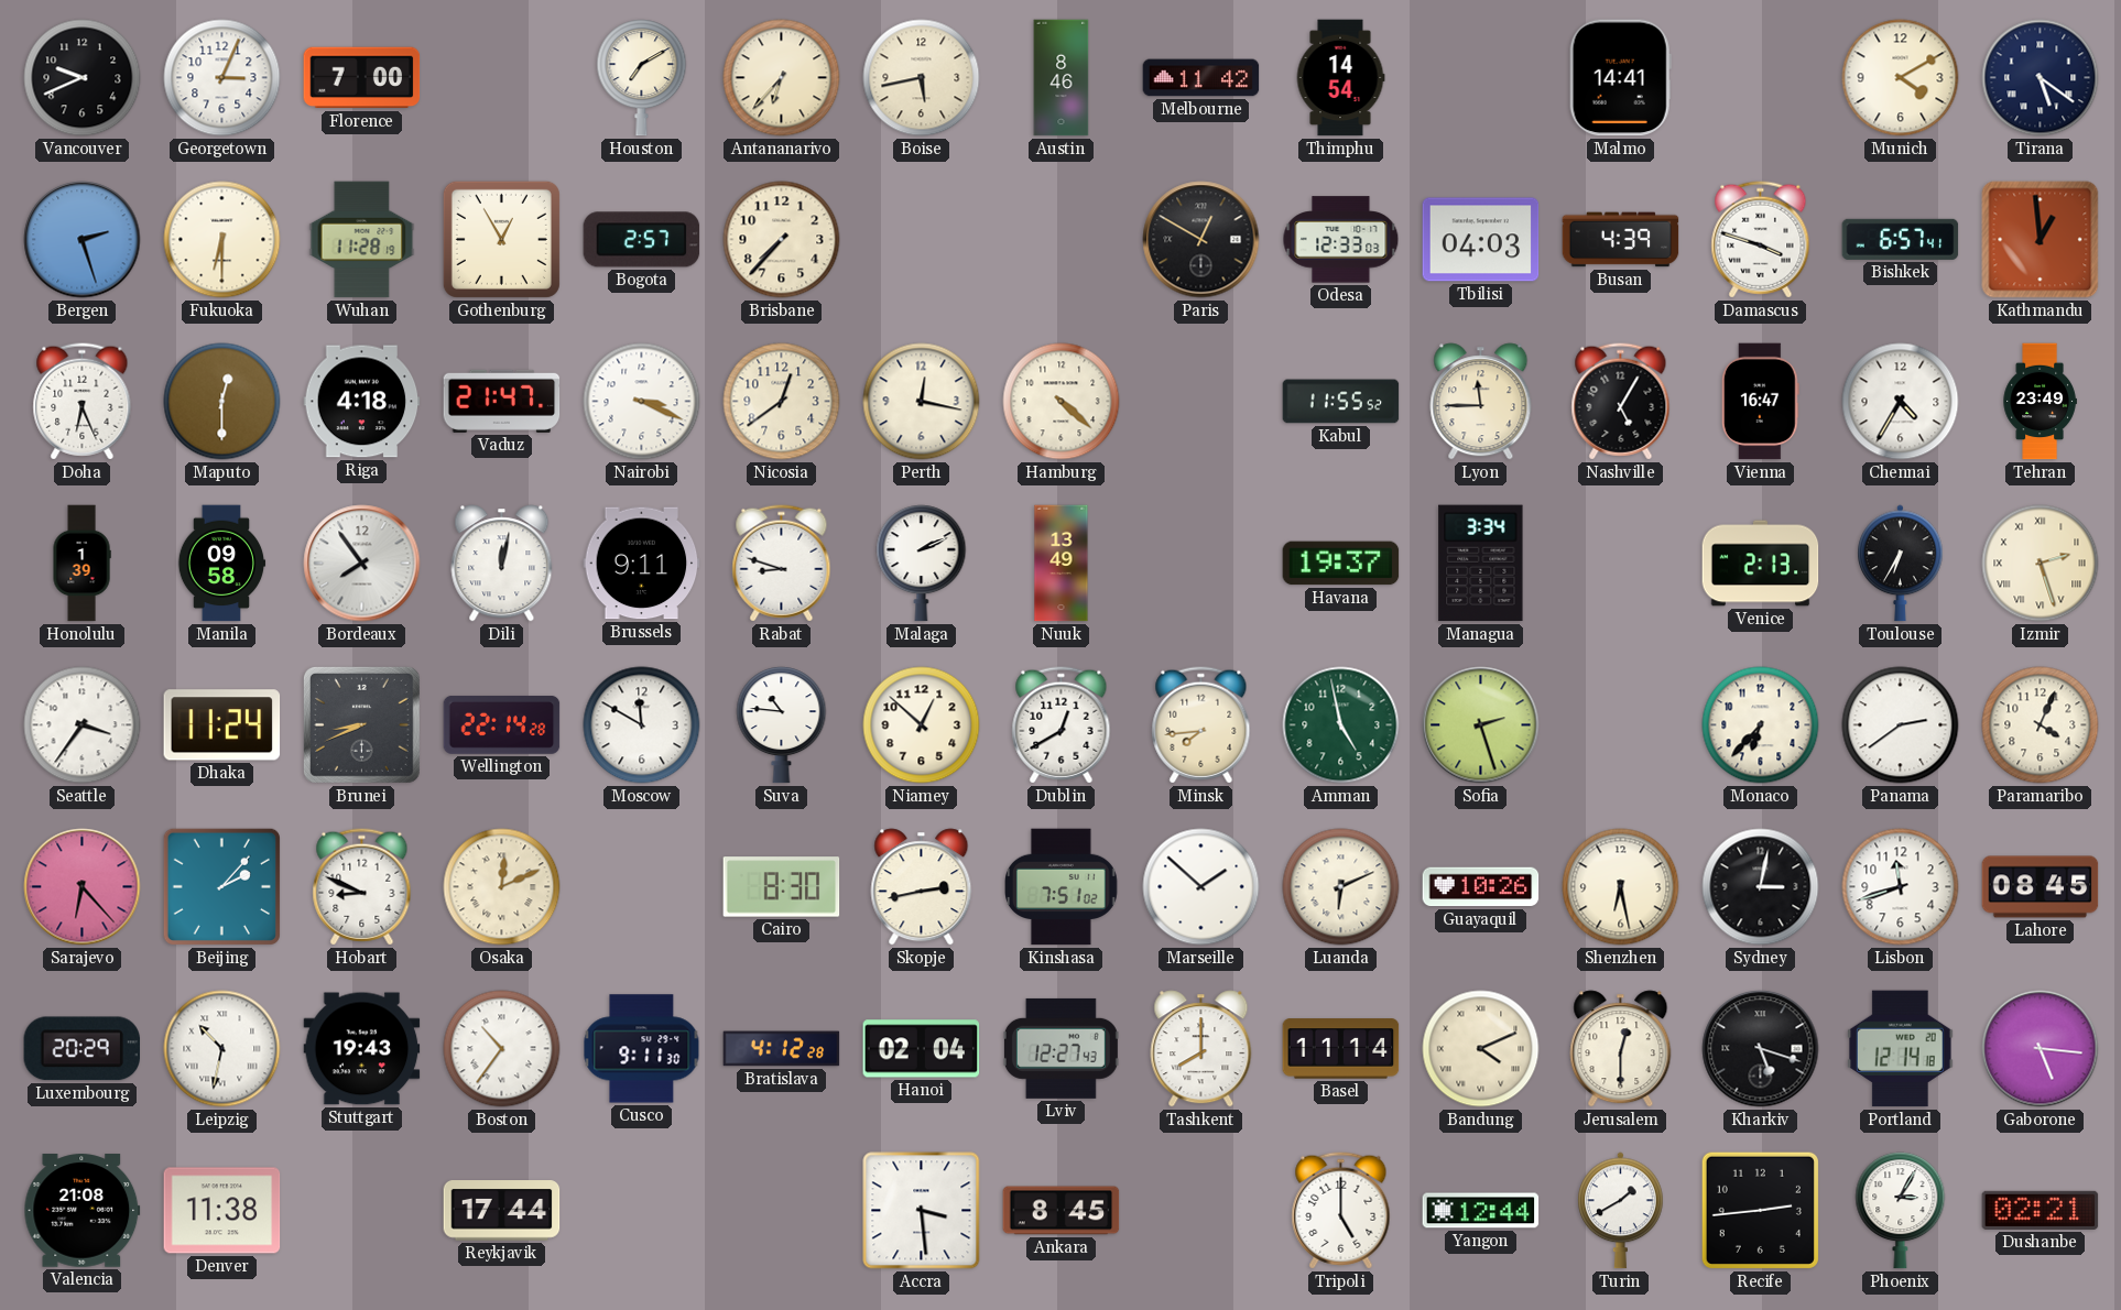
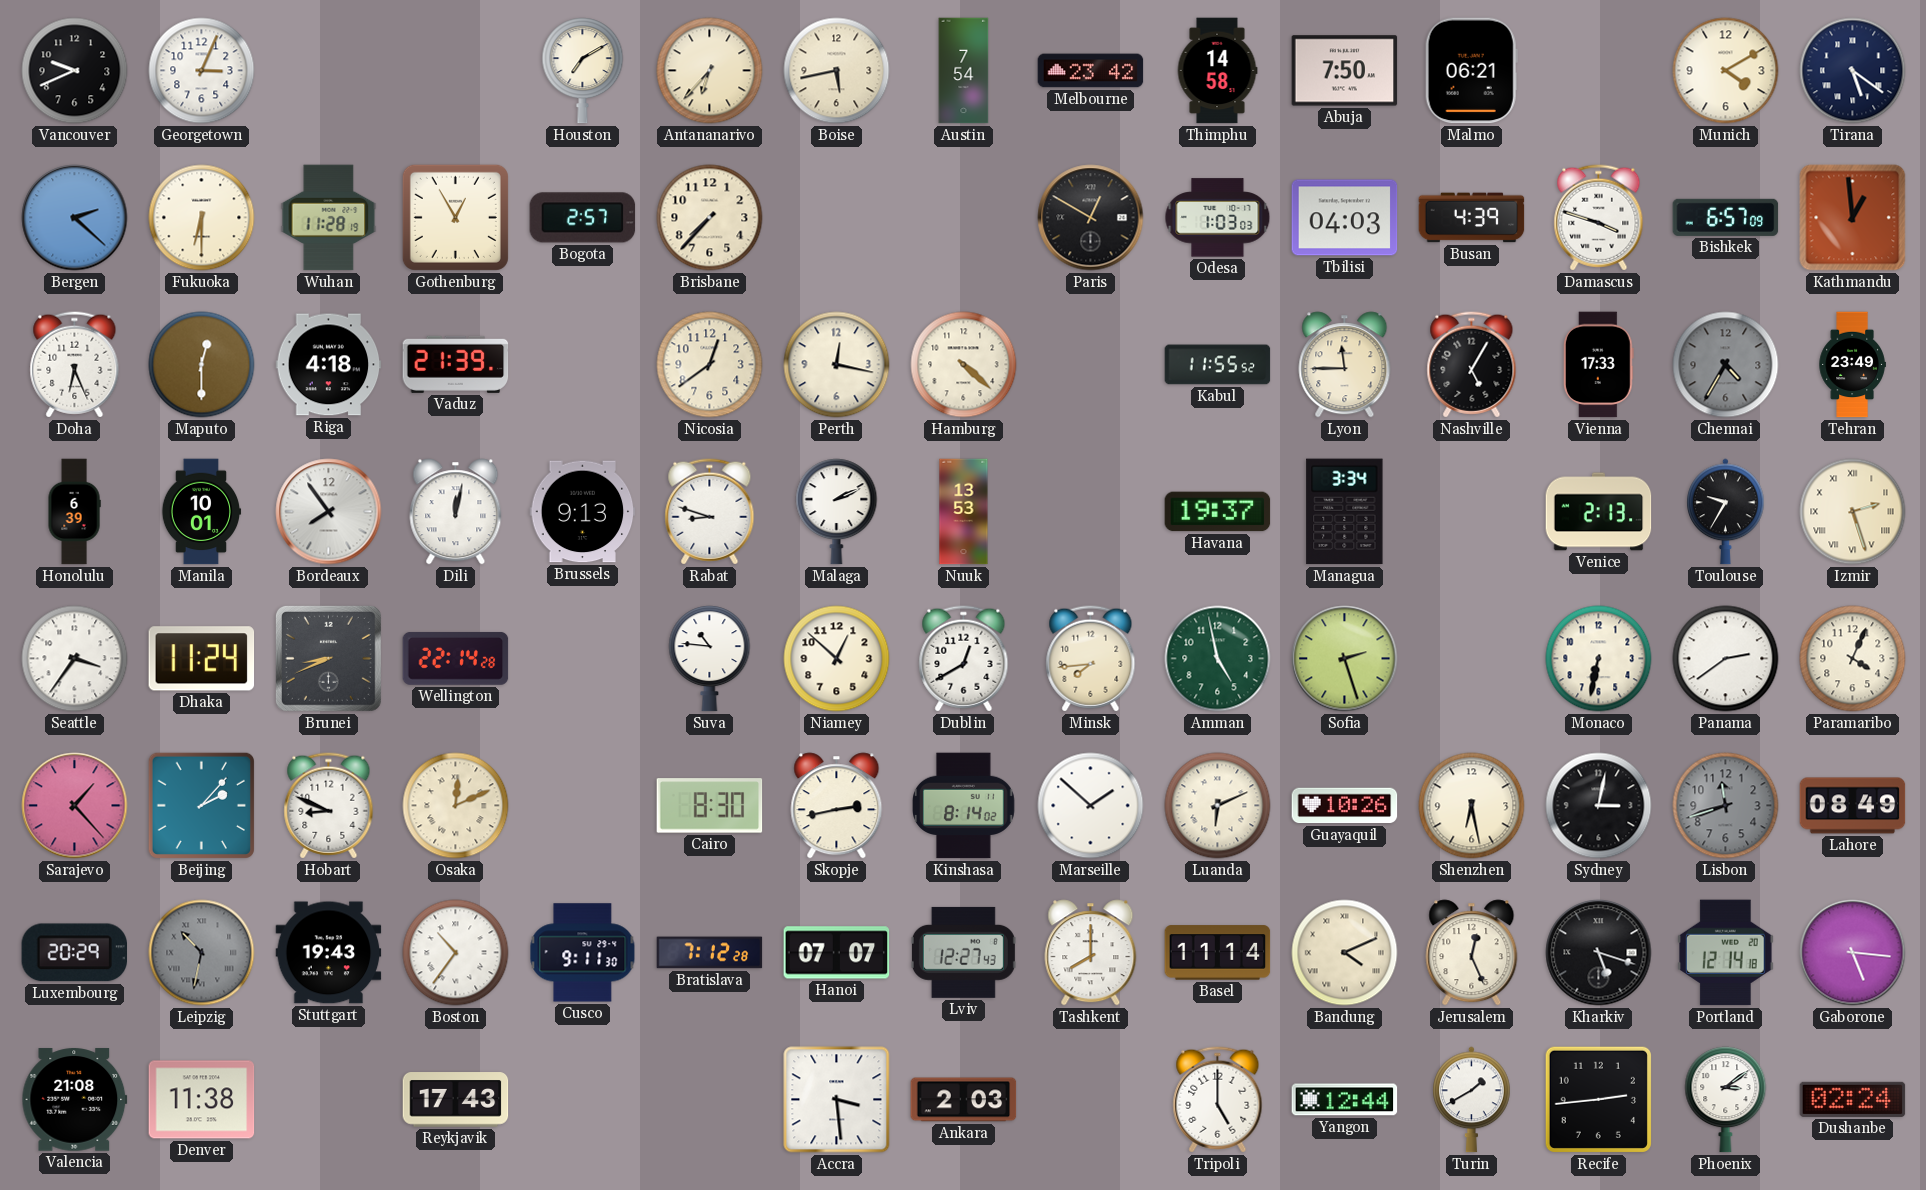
Florence: 7:00 -> none (362, 78)
Austin: 8:46 -> 7:54 (964, 71)
Melbourne: 11:42 -> 23:42 (1091, 71)
Thimphu: 14:54 -> 14:58 (1217, 71)
Abuja: none -> 7:50 (1345, 71)
Malmo: 14:41 -> 06:21 (1471, 71)
Bergen: 2:27 -> 2:22 (75, 218)
Odesa: 12:33 -> 1:03 (1218, 218)
Bishkek: 6:57:41 -> 6:57:09 (1726, 217)
Vaduz: 21:47 -> 21:39 (456, 364)
Nairobi: 3:19 -> none (642, 402)
Vienna: 16:47 -> 17:33 (1598, 365)
Chennai dial: white -> grey (1726, 365)
Honolulu: 1:39 -> 6:39 (74, 512)
Manila: 09:58 -> 10:01 (201, 512)
Brussels: 9:11 -> 9:13 (583, 512)
Nuuk: 13:49 -> 13:53 (964, 512)
Toulouse: 6:35 -> 9:35 (1726, 512)
Moscow: 11:50 -> none (642, 725)
Monaco: 6:37 -> 6:32 (1599, 659)
Sarajevo: 6:23 -> 1:23 (75, 806)
Kinshasa: 7:51 -> 8:14 (964, 806)
Lisbon dial: white -> grey (1726, 806)
Lahore: 08:45 -> 08:49 (1853, 806)
Leipzig dial: white -> grey (202, 953)
Bratislava: 4:12 -> 7:12 (710, 953)
Hanoi: 02:04 -> 07:07 (837, 953)
Jerusalem: 12:30 -> 12:26 (1472, 953)
Reykjavik: 17:44 -> 17:43 (456, 1100)
Ankara: 8:45 -> 2:03 (964, 1100)
Phoenix: 3:05 -> 3:09 (1726, 1100)
Dushanbe: 02:21 -> 02:24 (1853, 1099)
